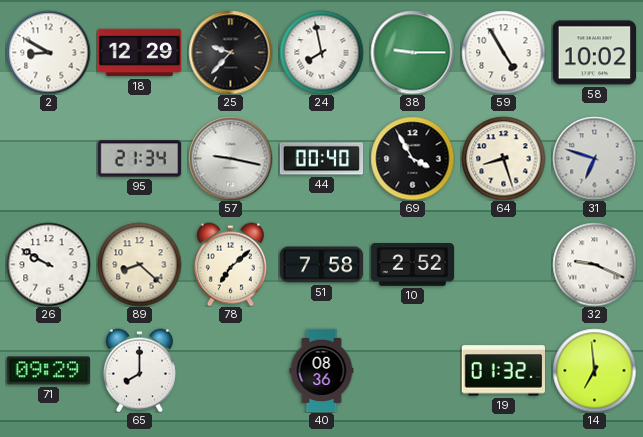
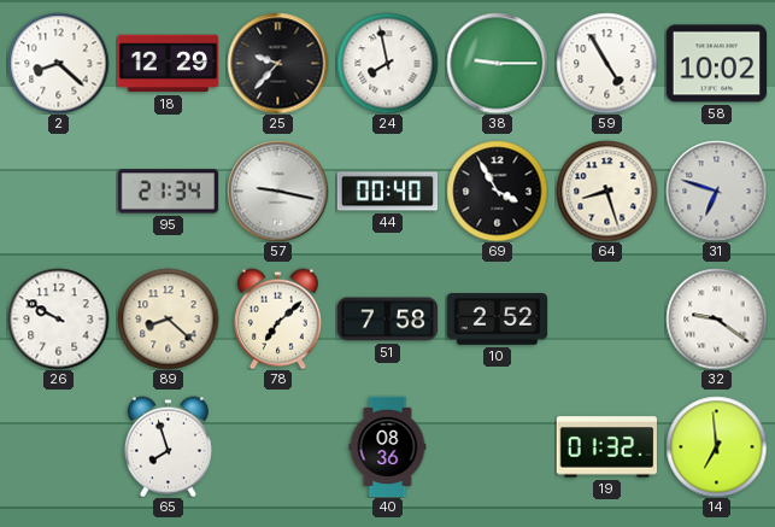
2: 8:50 -> 8:22 (58, 63)
32: 9:19 -> 9:21 (716, 318)
71: 09:29 -> none (48, 371)
65: 8:00 -> 7:57 (168, 446)
